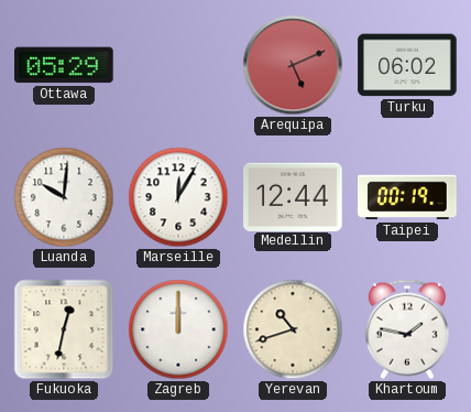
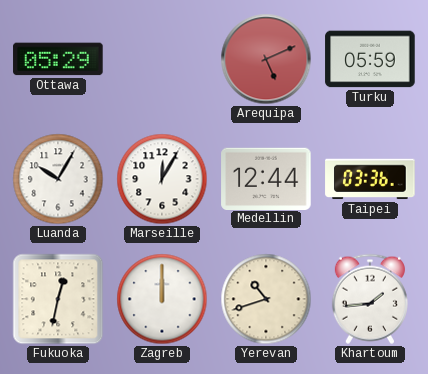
Turku: 06:02 -> 05:59 (370, 59)
Luanda: 10:01 -> 10:05 (58, 179)
Taipei: 00:19 -> 03:36 (370, 179)
Khartoum: 1:47 -> 1:44 (370, 299)
